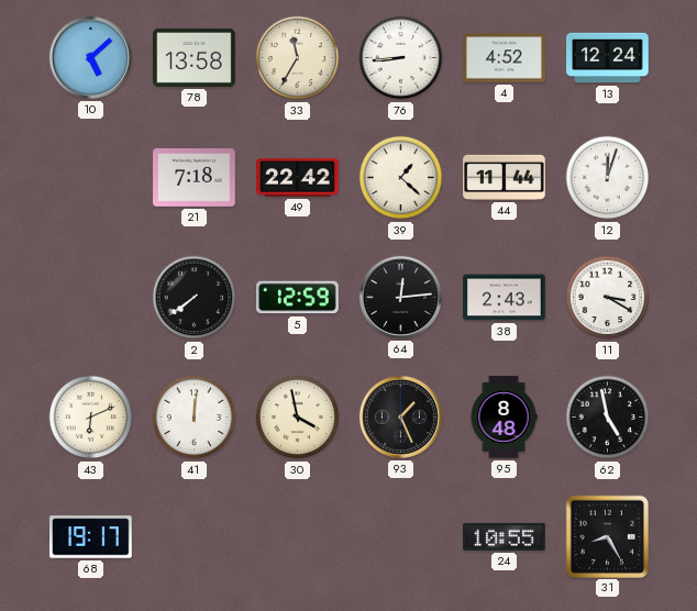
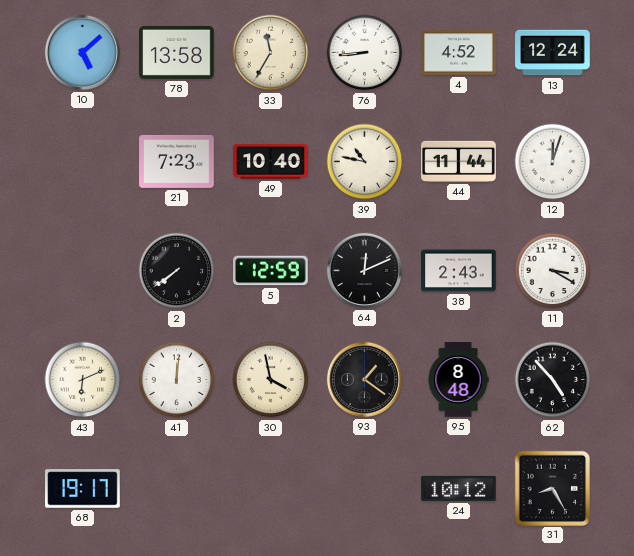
21: 7:18 -> 7:23 (177, 162)
49: 22:42 -> 10:40 (271, 162)
39: 1:22 -> 10:47 (365, 162)
64: 12:14 -> 12:11 (364, 270)
93: 1:26 -> 1:21 (364, 379)
62: 4:58 -> 4:53 (553, 380)
24: 10:55 -> 10:12 (459, 488)
